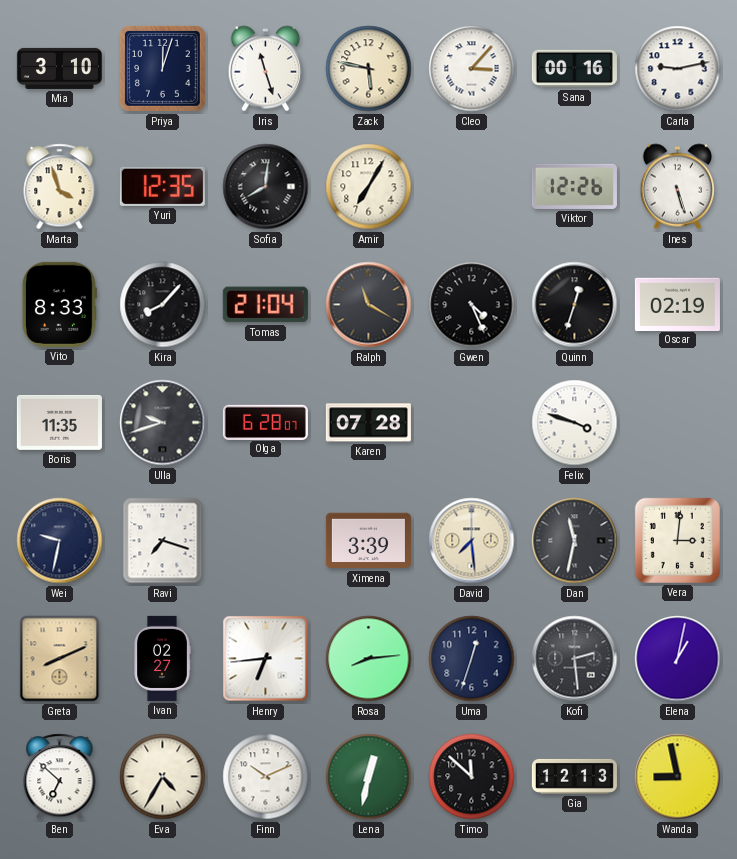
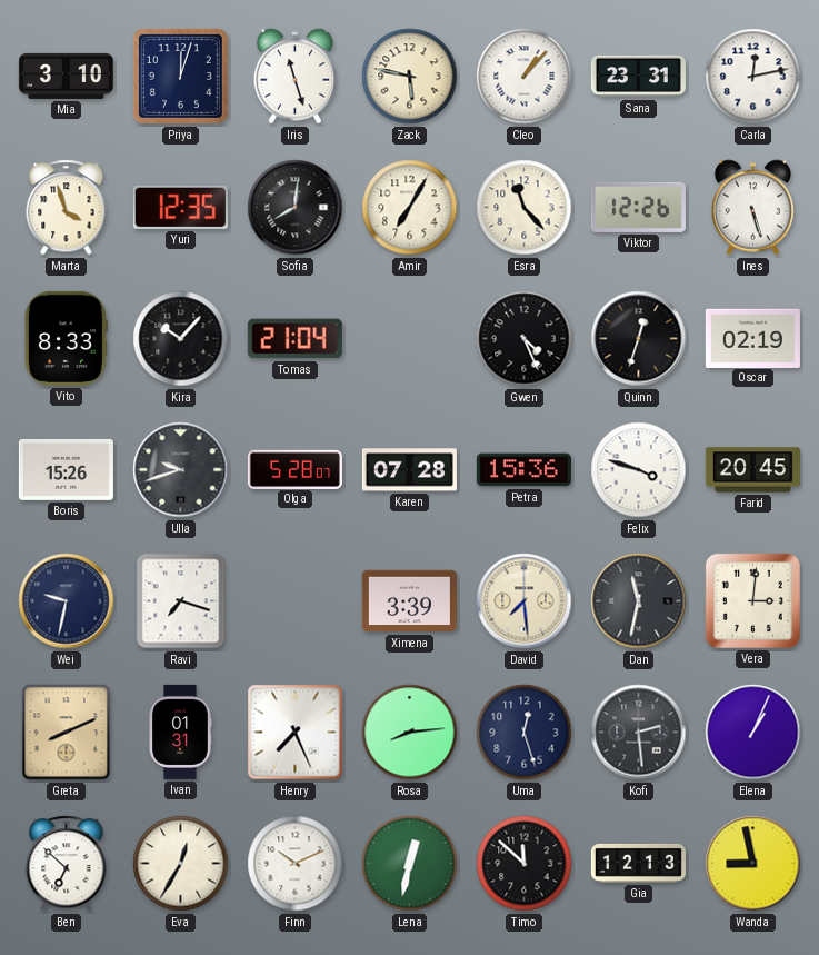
Cleo: 3:07 -> 1:07 (525, 77)
Sana: 00:16 -> 23:31 (638, 77)
Carla: 9:13 -> 12:13 (753, 77)
Esra: none -> 11:23 (525, 208)
Kira: 8:07 -> 10:07 (181, 339)
Ralph: 11:20 -> none (369, 305)
Boris: 11:35 -> 15:26 (66, 469)
Olga: 6:28 -> 5:28 (294, 469)
Petra: none -> 15:36 (523, 470)
Farid: none -> 20:45 (752, 470)
Ivan: 02:27 -> 01:31 (180, 732)
Henry: 6:44 -> 7:26 (296, 733)
Uma: 12:33 -> 12:27 (525, 733)
Elena: 1:02 -> 1:04 (753, 733)
Eva: 4:35 -> 12:35 (181, 864)
